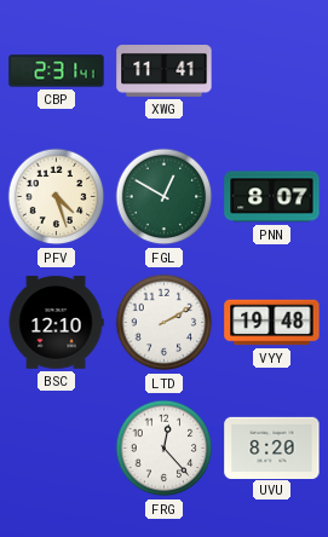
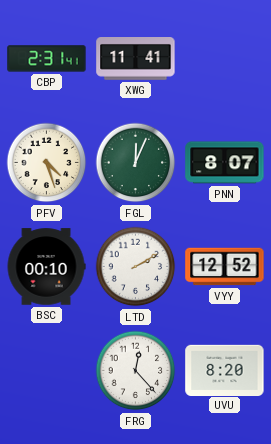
FGL: 12:50 -> 12:04 (136, 163)
BSC: 12:10 -> 00:10 (46, 267)
VYY: 19:48 -> 12:52 (225, 267)
